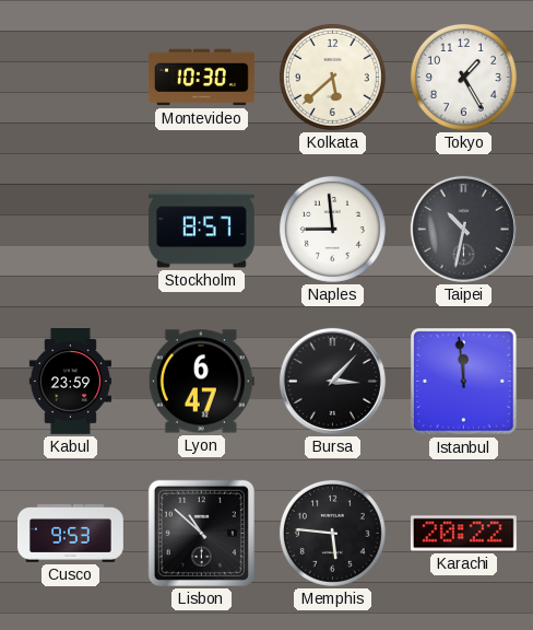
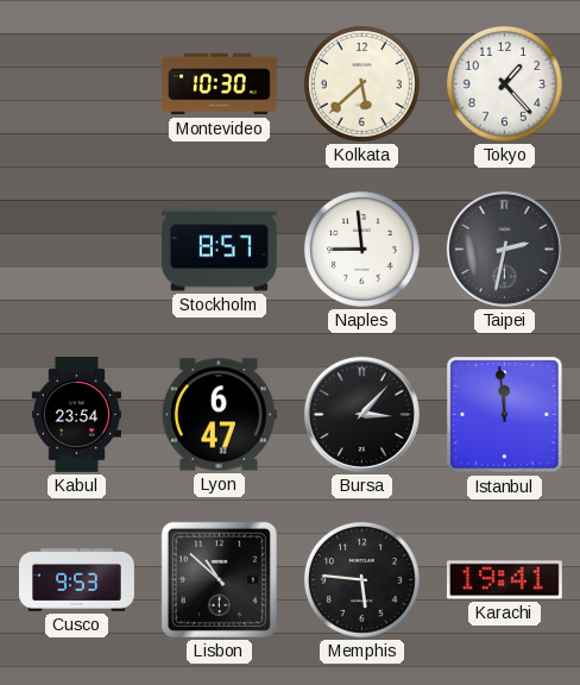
Tokyo: 1:25 -> 1:23 (504, 83)
Taipei: 10:32 -> 2:32 (504, 249)
Kabul: 23:59 -> 23:54 (76, 415)
Karachi: 20:22 -> 19:41 (504, 580)
